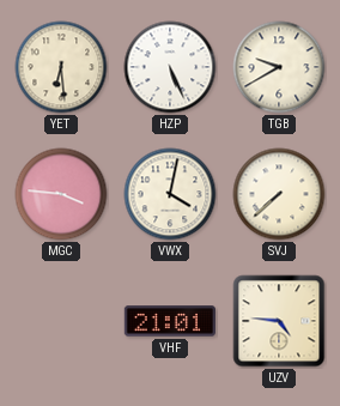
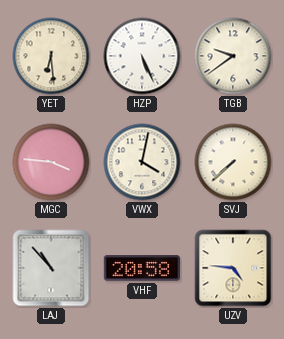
TGB: 9:40 -> 9:39 (233, 56)
LAJ: none -> 10:53 (51, 268)
VHF: 21:01 -> 20:58 (141, 268)
